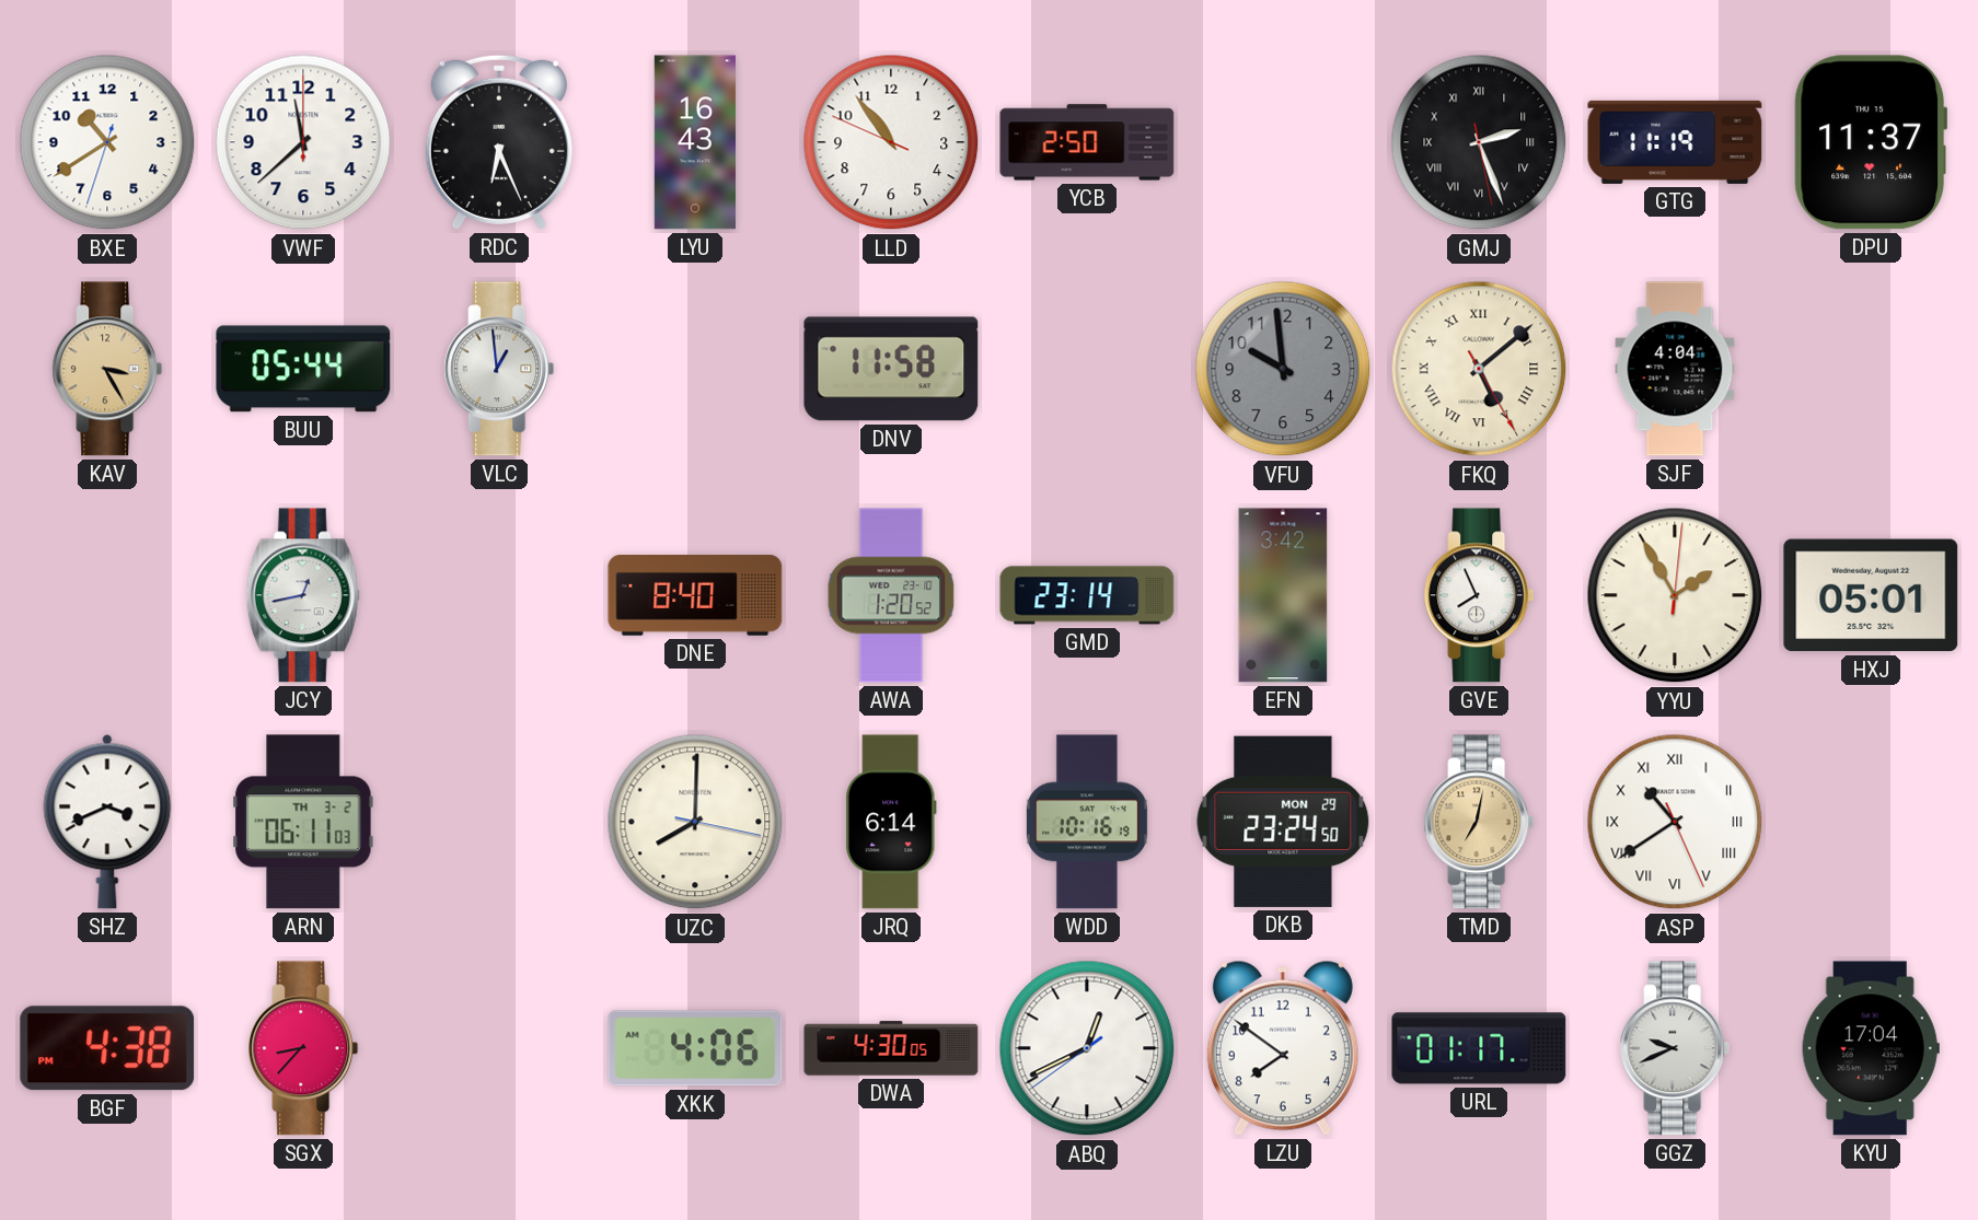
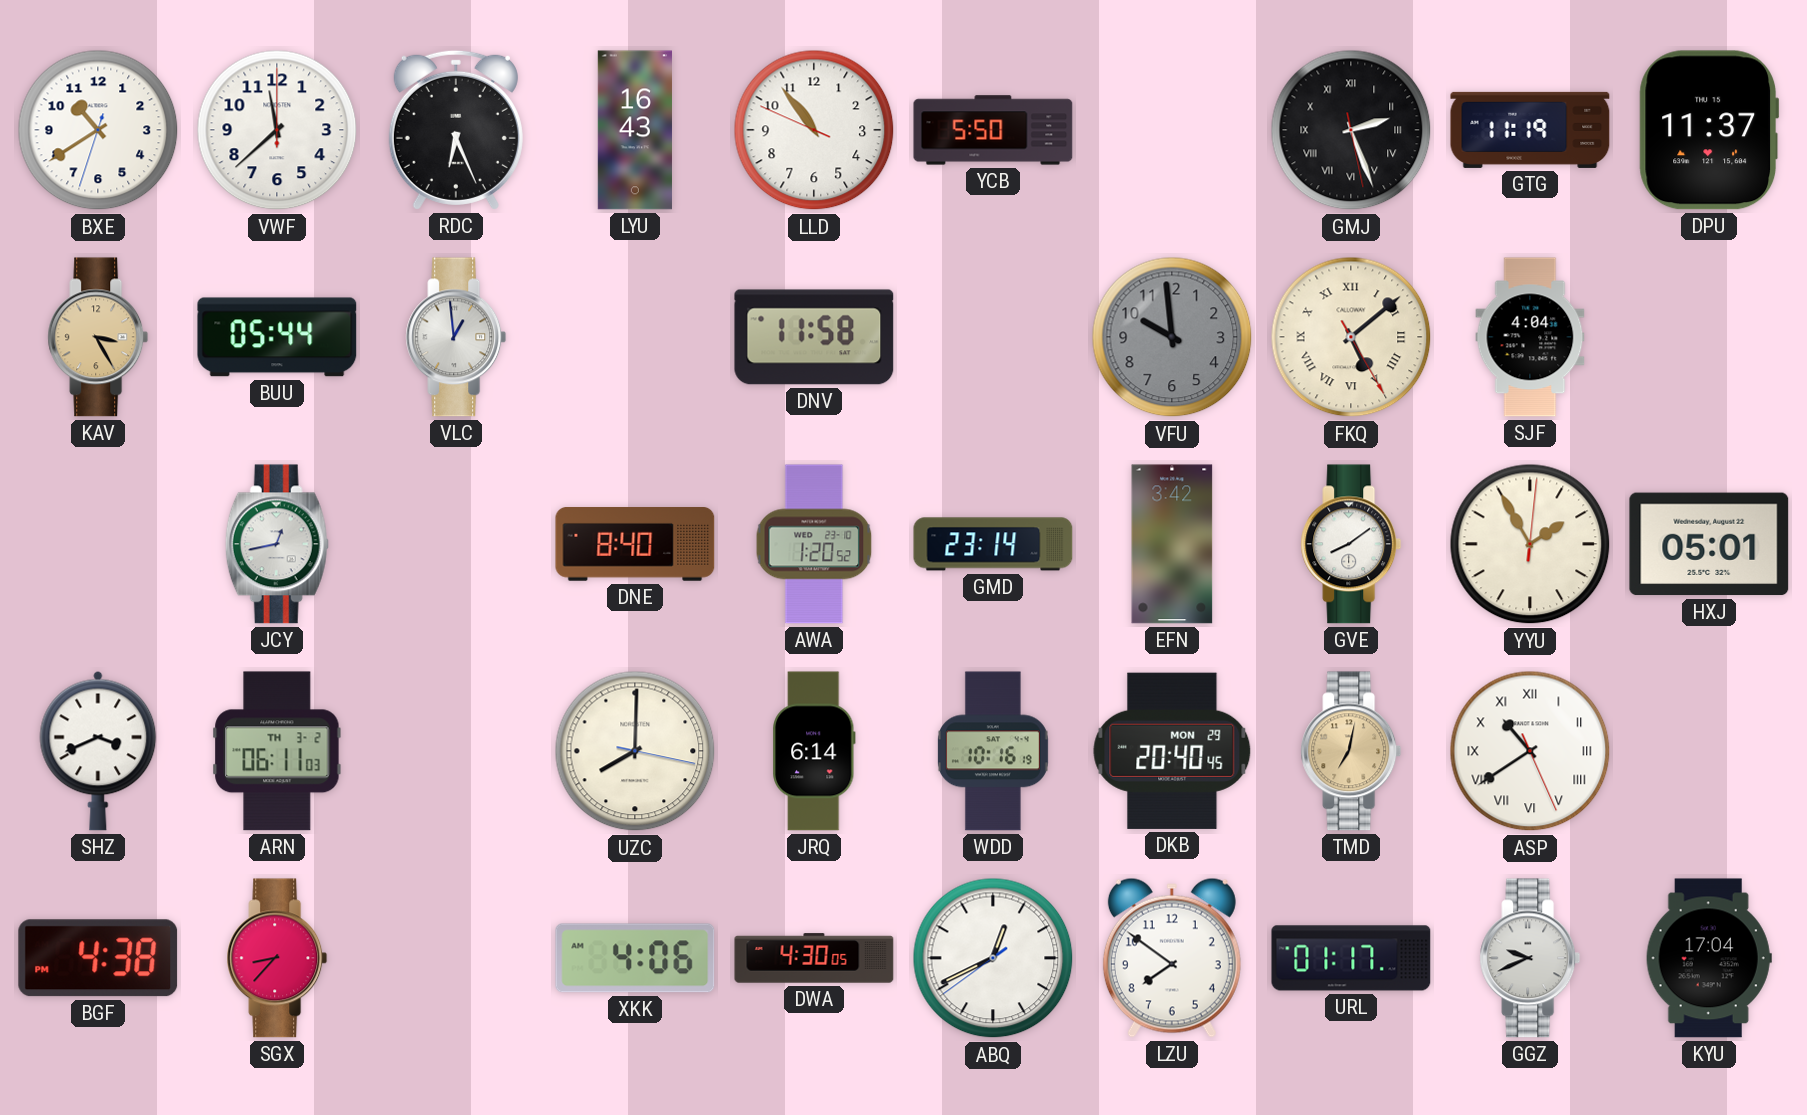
YCB: 2:50 -> 5:50 (993, 130)
GVE: 7:56 -> 8:09 (1351, 544)
DKB: 23:24 -> 20:40 (1172, 751)
